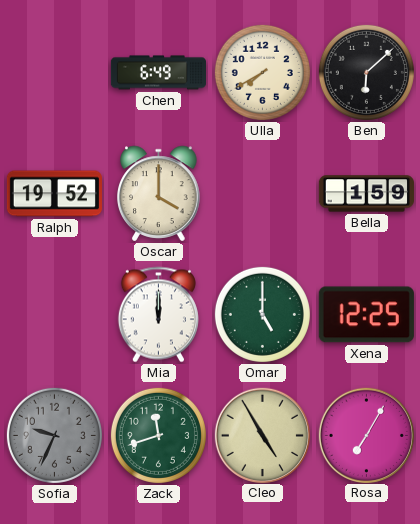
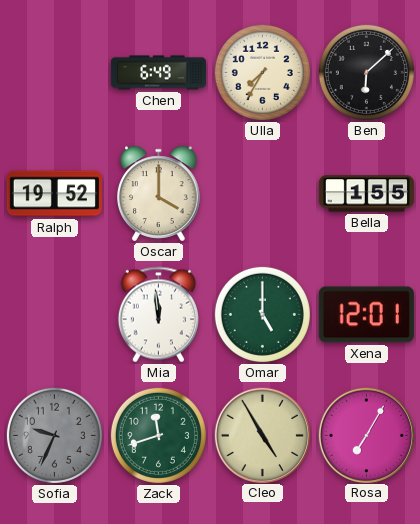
Ulla: 7:40 -> 7:35 (262, 72)
Bella: 1:59 -> 1:55 (366, 194)
Mia: 12:00 -> 11:59 (158, 315)
Xena: 12:25 -> 12:01 (366, 315)
